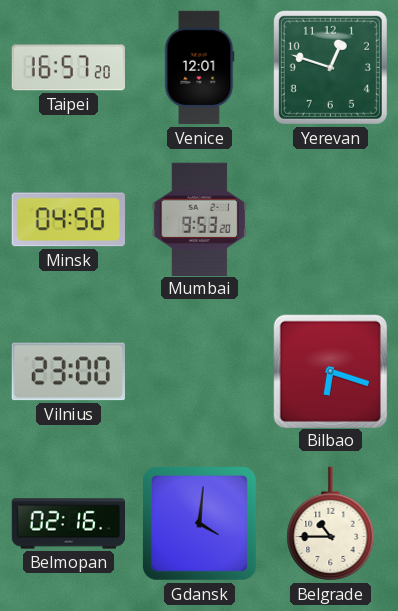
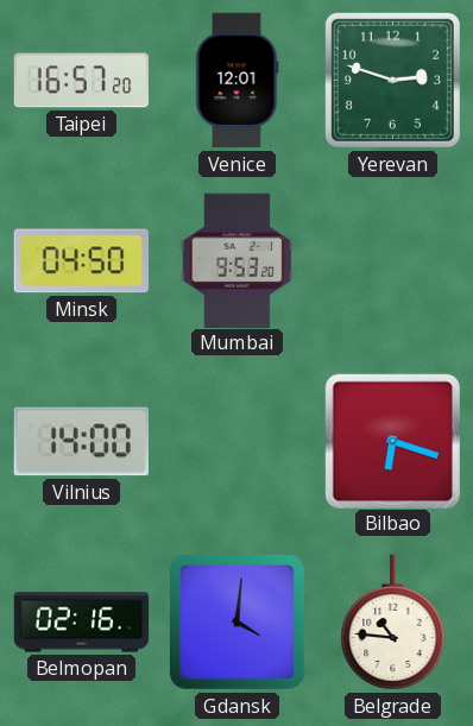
Yerevan: 12:48 -> 2:48 (392, 80)
Vilnius: 23:00 -> 14:00 (81, 442)
Belgrade: 10:45 -> 10:46 (393, 623)
